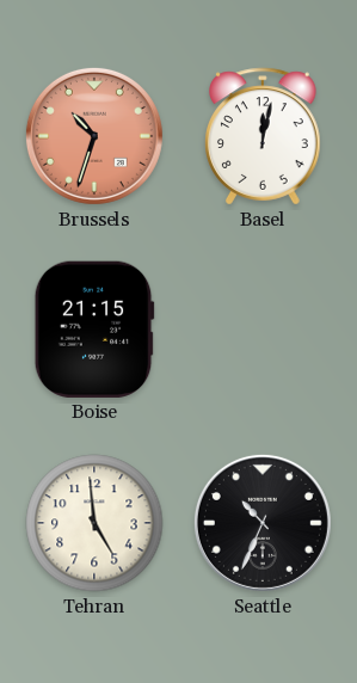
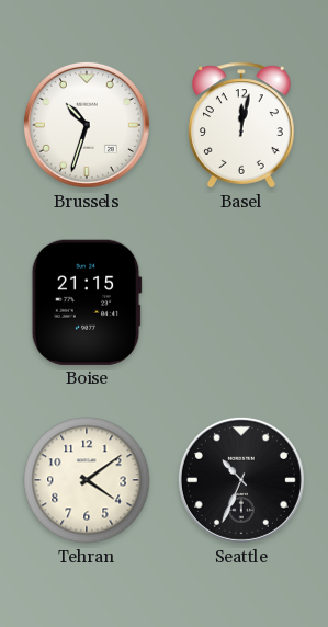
Brussels dial: salmon -> white (87, 125)
Tehran: 4:59 -> 4:09 (87, 480)
